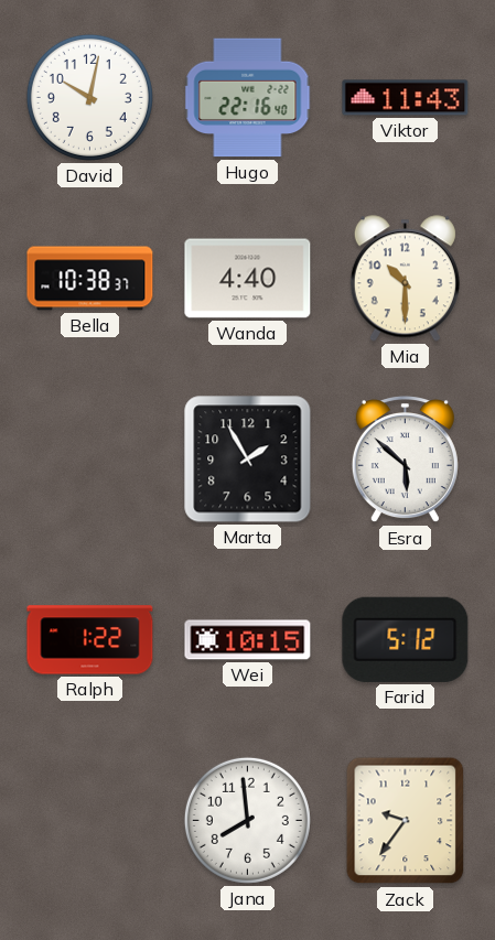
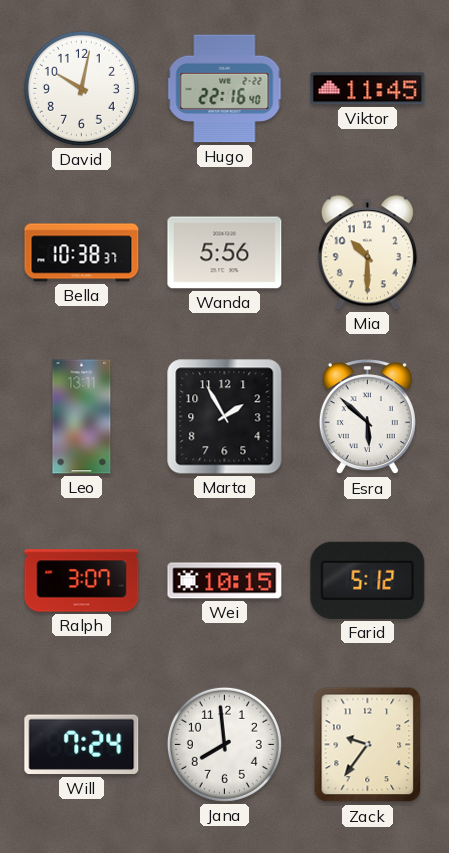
Viktor: 11:43 -> 11:45 (368, 89)
Wanda: 4:40 -> 5:56 (225, 253)
Leo: none -> 13:11 (82, 417)
Ralph: 1:22 -> 3:07 (82, 581)
Will: none -> 7:24 (82, 745)
